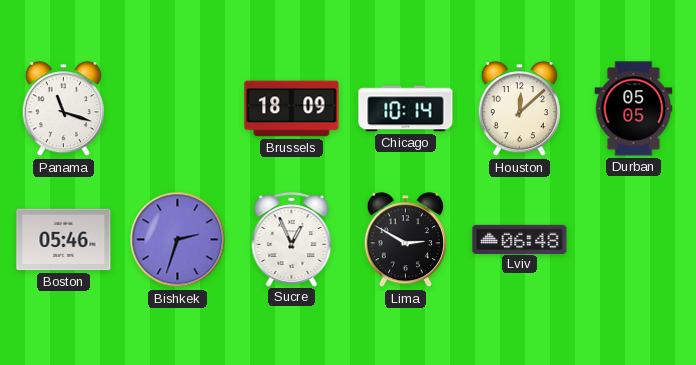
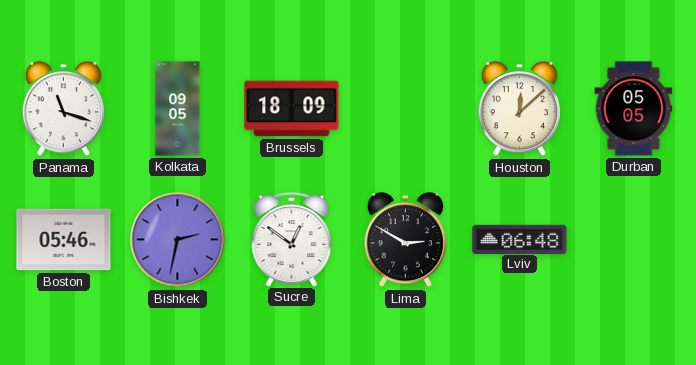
Kolkata: none -> 09:05 (178, 109)
Chicago: 10:14 -> none (406, 109)
Bishkek: 2:33 -> 2:32 (178, 240)
Sucre: 12:56 -> 12:51 (292, 239)
